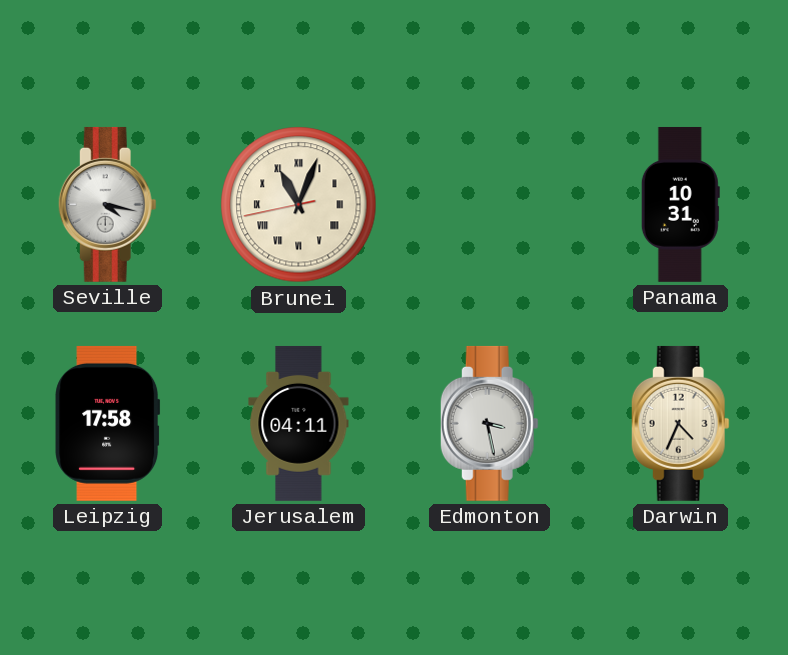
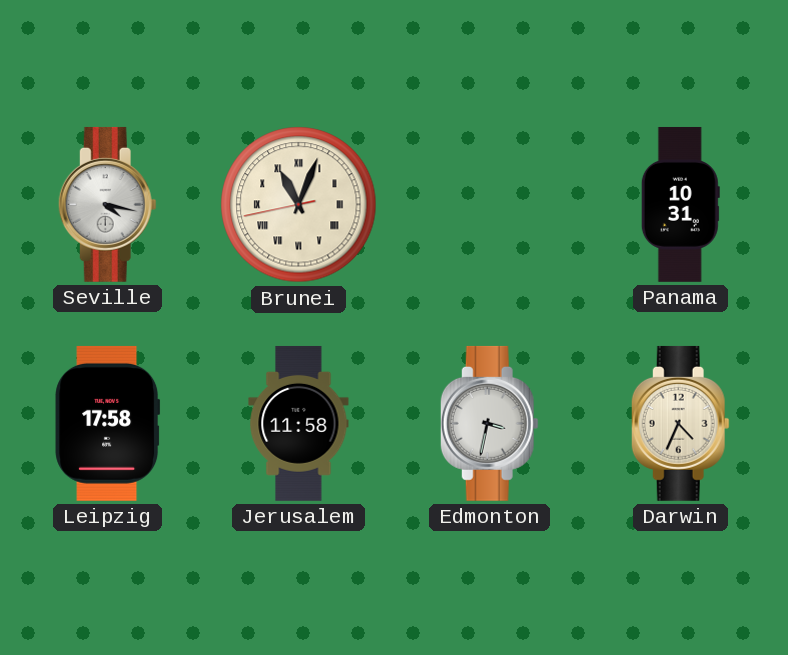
Jerusalem: 04:11 -> 11:58 (299, 423)
Edmonton: 3:28 -> 3:32 (489, 423)
